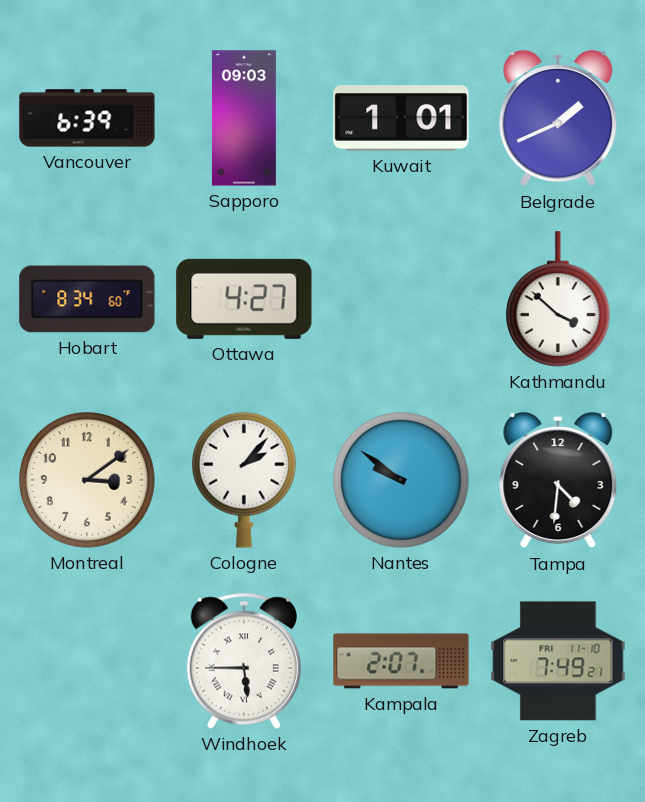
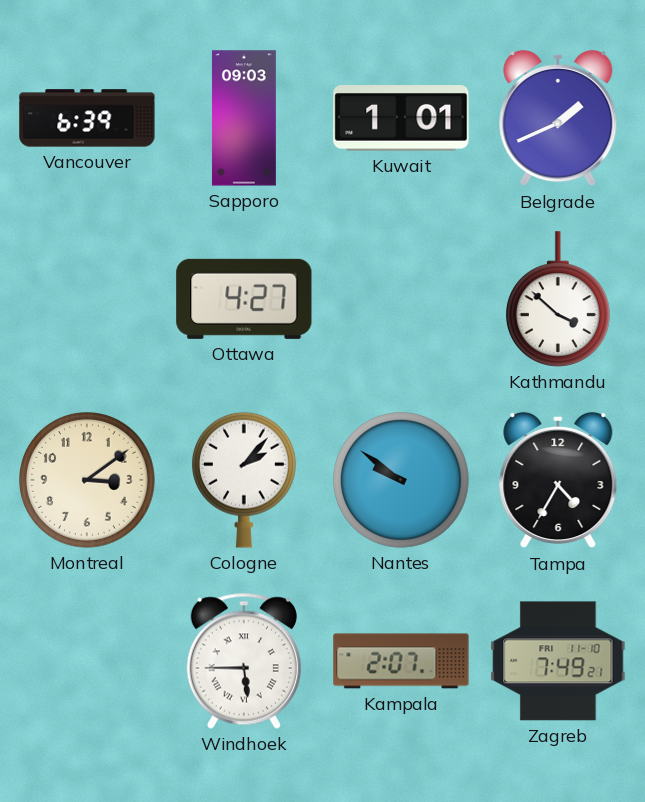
Hobart: 8:34 -> none (87, 299)
Tampa: 4:31 -> 4:35 (558, 480)
